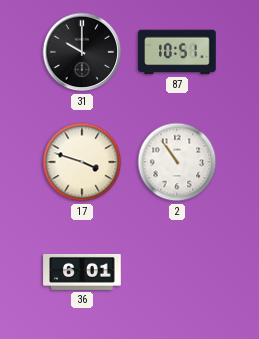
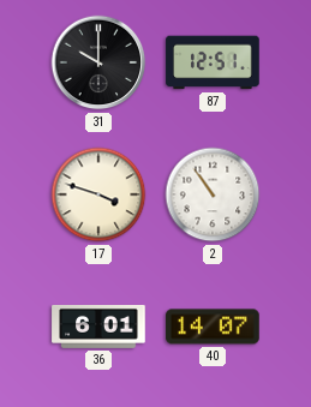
87: 10:51 -> 12:51 (213, 62)
40: none -> 14:07 (213, 327)
